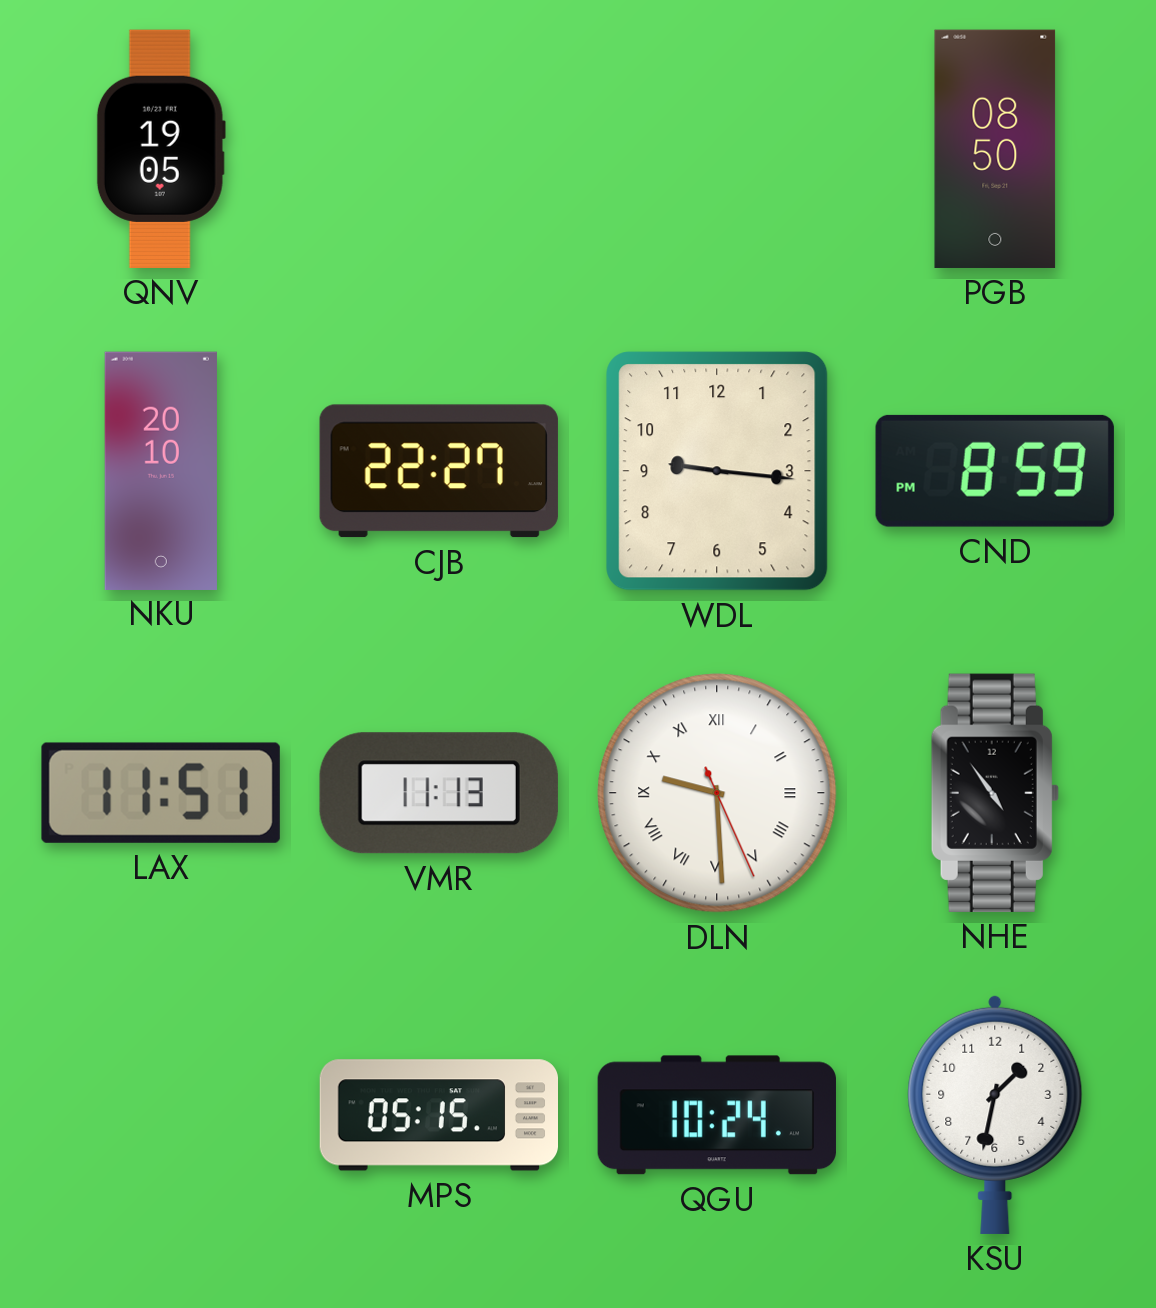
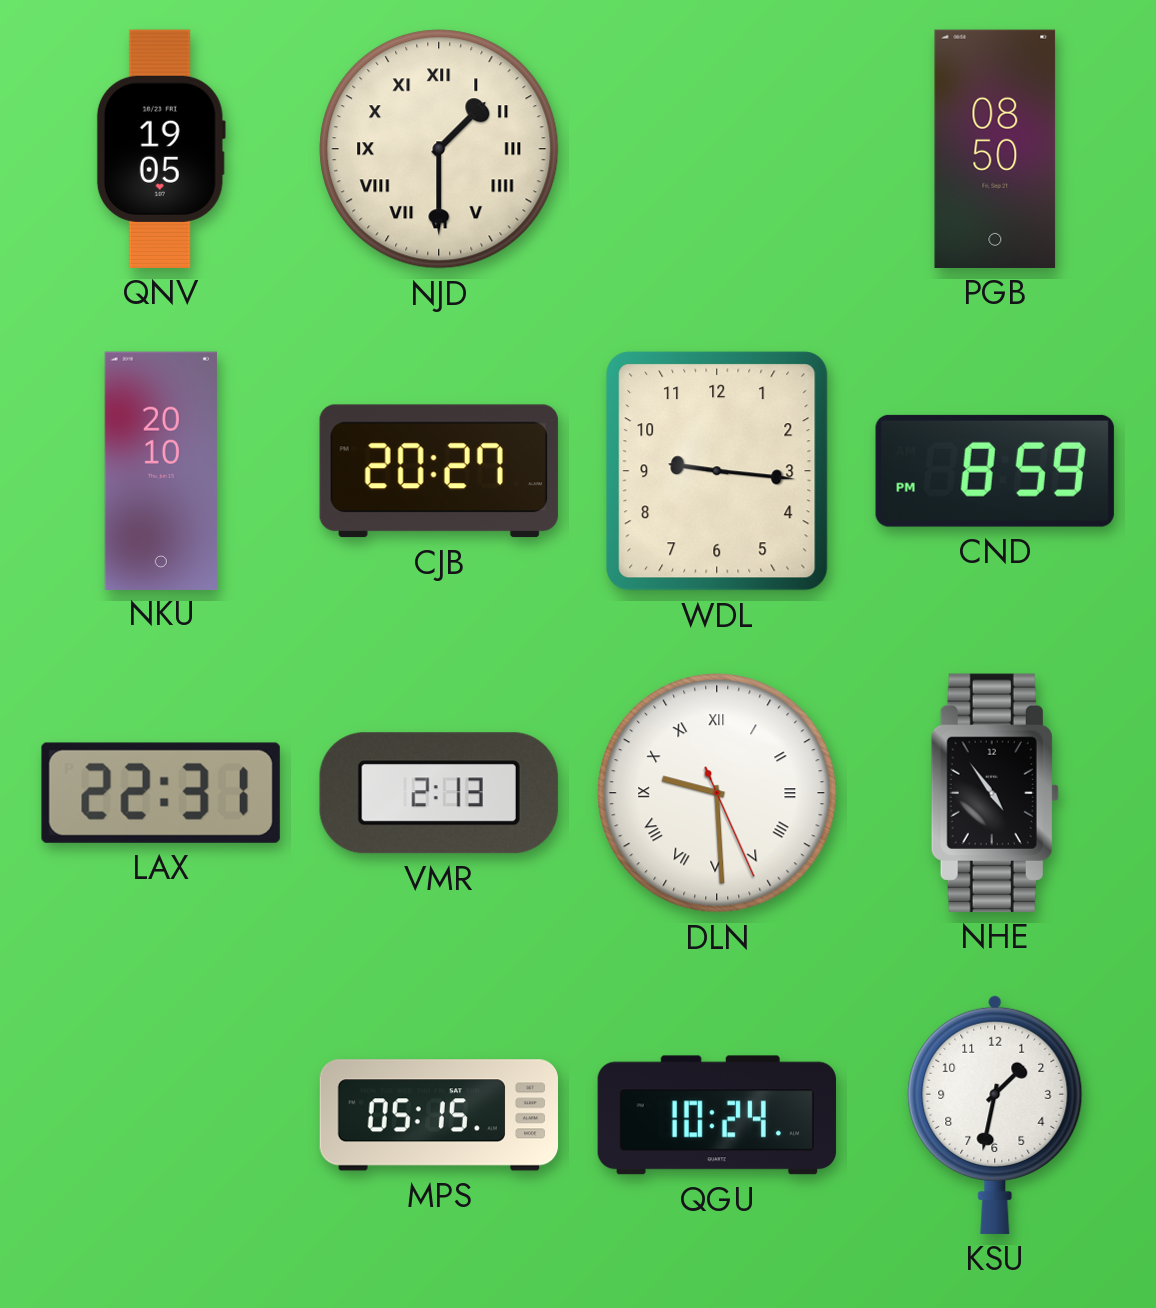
NJD: none -> 1:30 (439, 149)
CJB: 22:27 -> 20:27 (439, 471)
LAX: 11:51 -> 22:31 (161, 793)
VMR: 11:13 -> 2:13 (439, 793)
